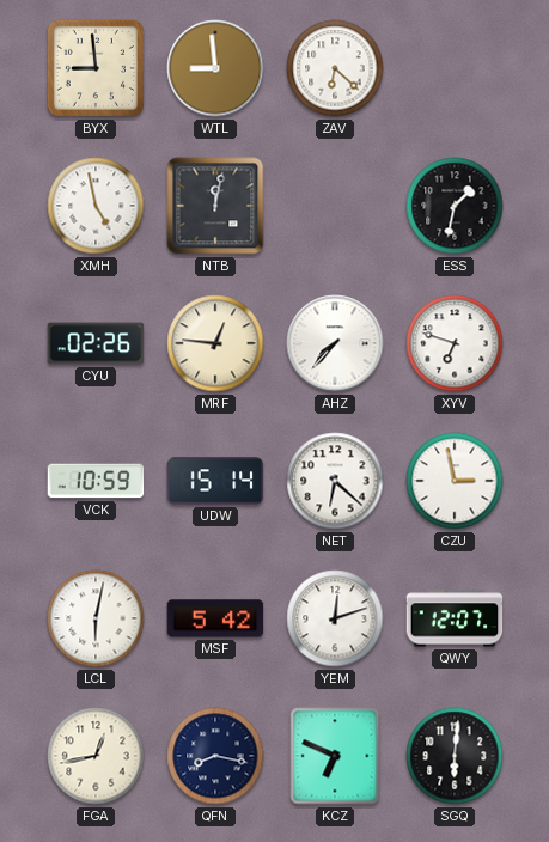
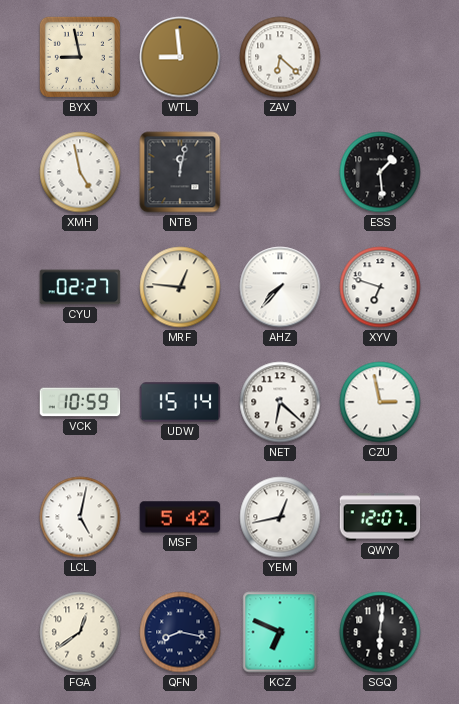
BYX: 8:59 -> 8:58 (80, 57)
ESS: 1:32 -> 1:29 (380, 172)
CYU: 02:26 -> 02:27 (80, 287)
LCL: 6:02 -> 5:02 (80, 517)
YEM: 12:12 -> 12:43 (280, 517)
FGA: 12:43 -> 12:39 (80, 632)
